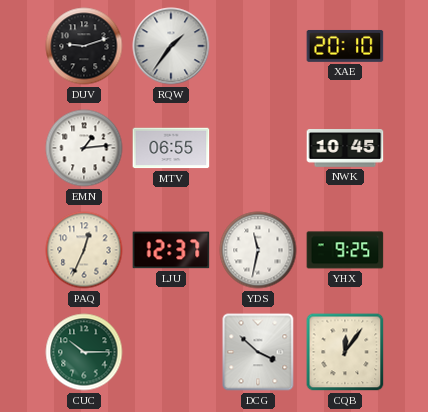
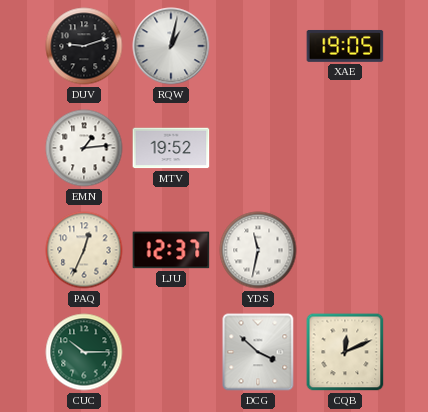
RQW: 1:36 -> 1:02 (171, 46)
XAE: 20:10 -> 19:05 (345, 46)
MTV: 06:55 -> 19:52 (171, 148)
NWK: 10:45 -> none (345, 148)
YHX: 9:25 -> none (345, 250)
CQB: 12:06 -> 12:11 (345, 352)
